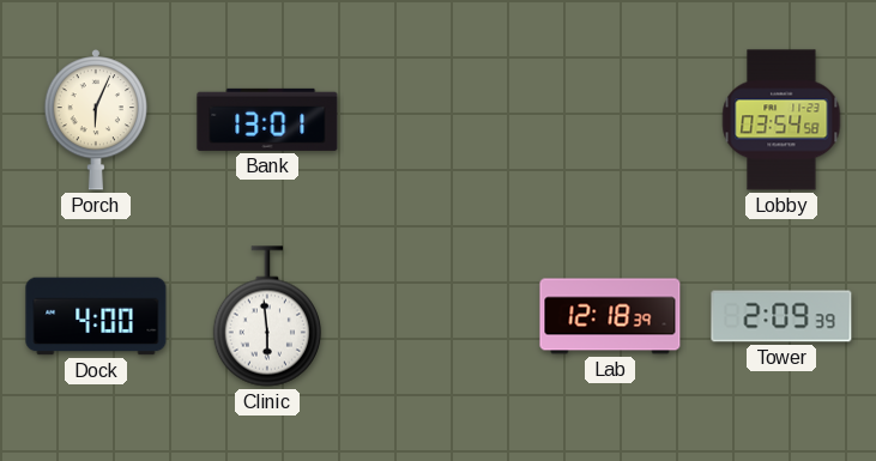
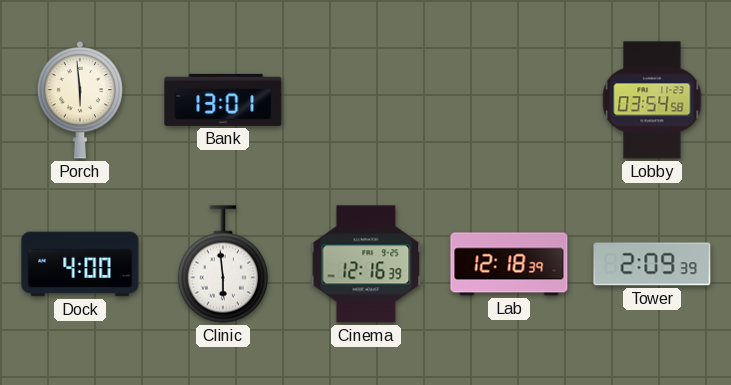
Porch: 6:04 -> 5:59 (80, 100)
Cinema: none -> 12:16 (366, 264)
